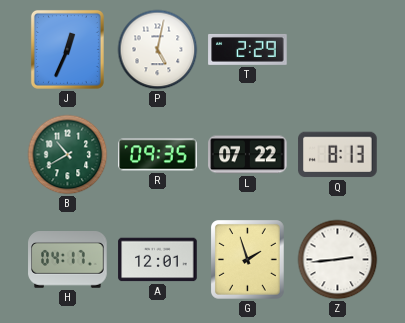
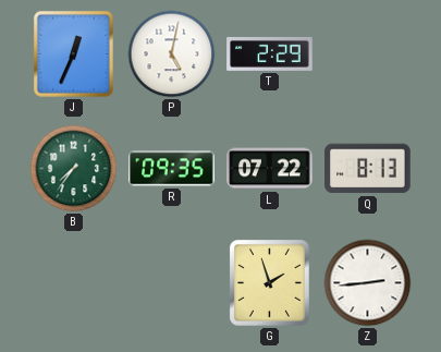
B: 10:40 -> 7:36 (74, 169)
H: 04:17 -> none (68, 260)
A: 12:01 -> none (158, 260)
